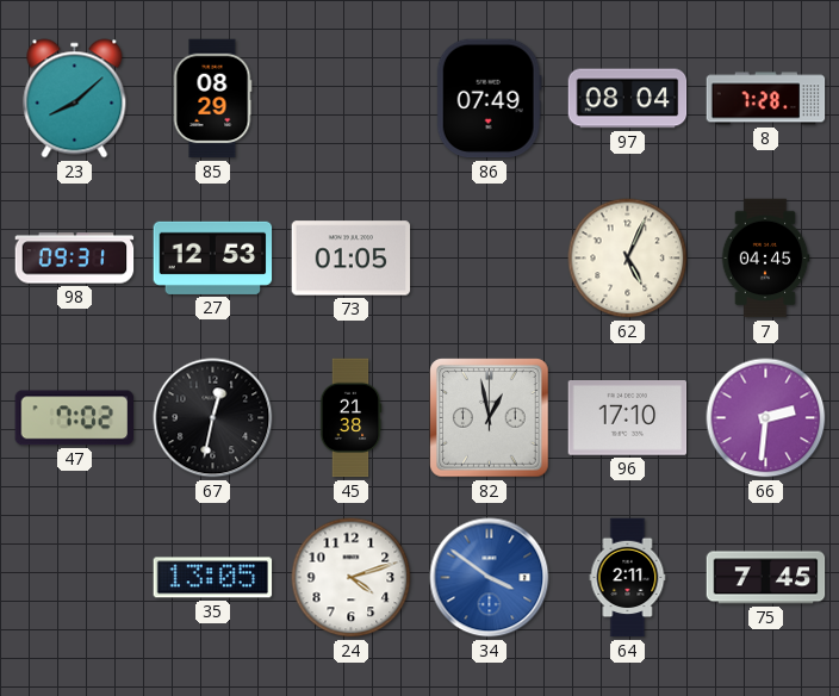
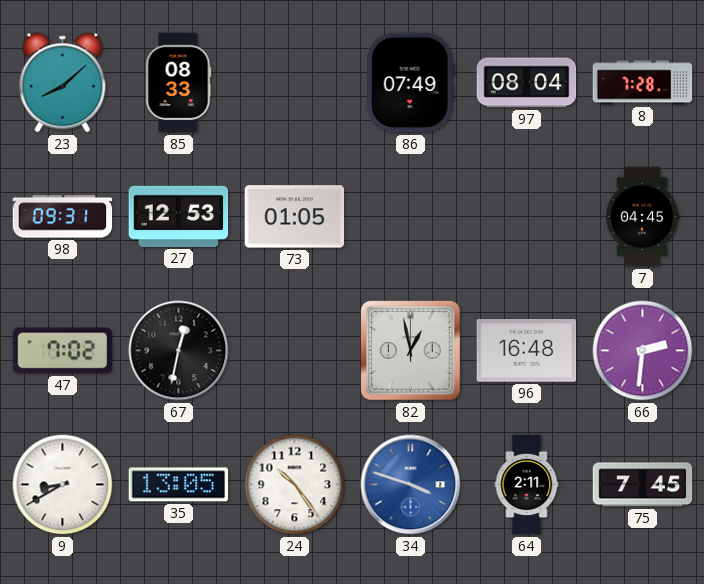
85: 08:29 -> 08:33 (178, 83)
62: 5:04 -> none (628, 259)
45: 21:38 -> none (350, 418)
96: 17:10 -> 16:48 (527, 351)
9: none -> 8:40 (63, 485)
24: 4:12 -> 10:24 (295, 485)
34: 3:51 -> 3:48 (411, 485)
